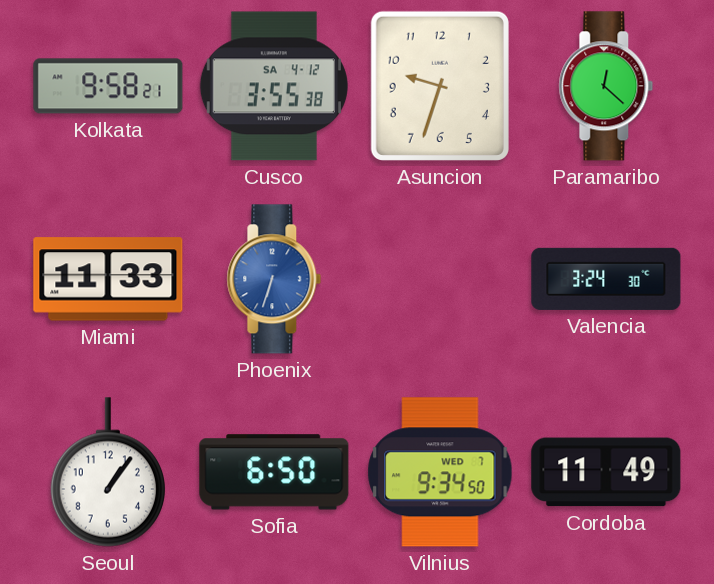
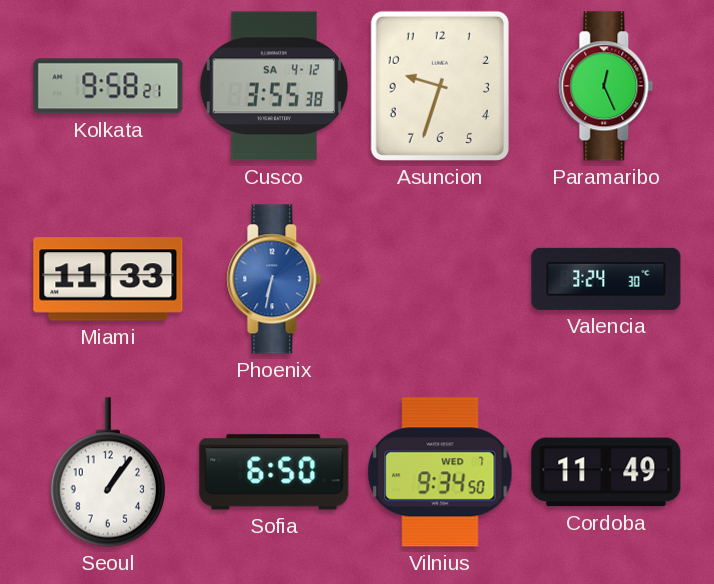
Paramaribo: 12:22 -> 12:26 (606, 86)
Phoenix: 6:33 -> 6:32 (274, 279)
